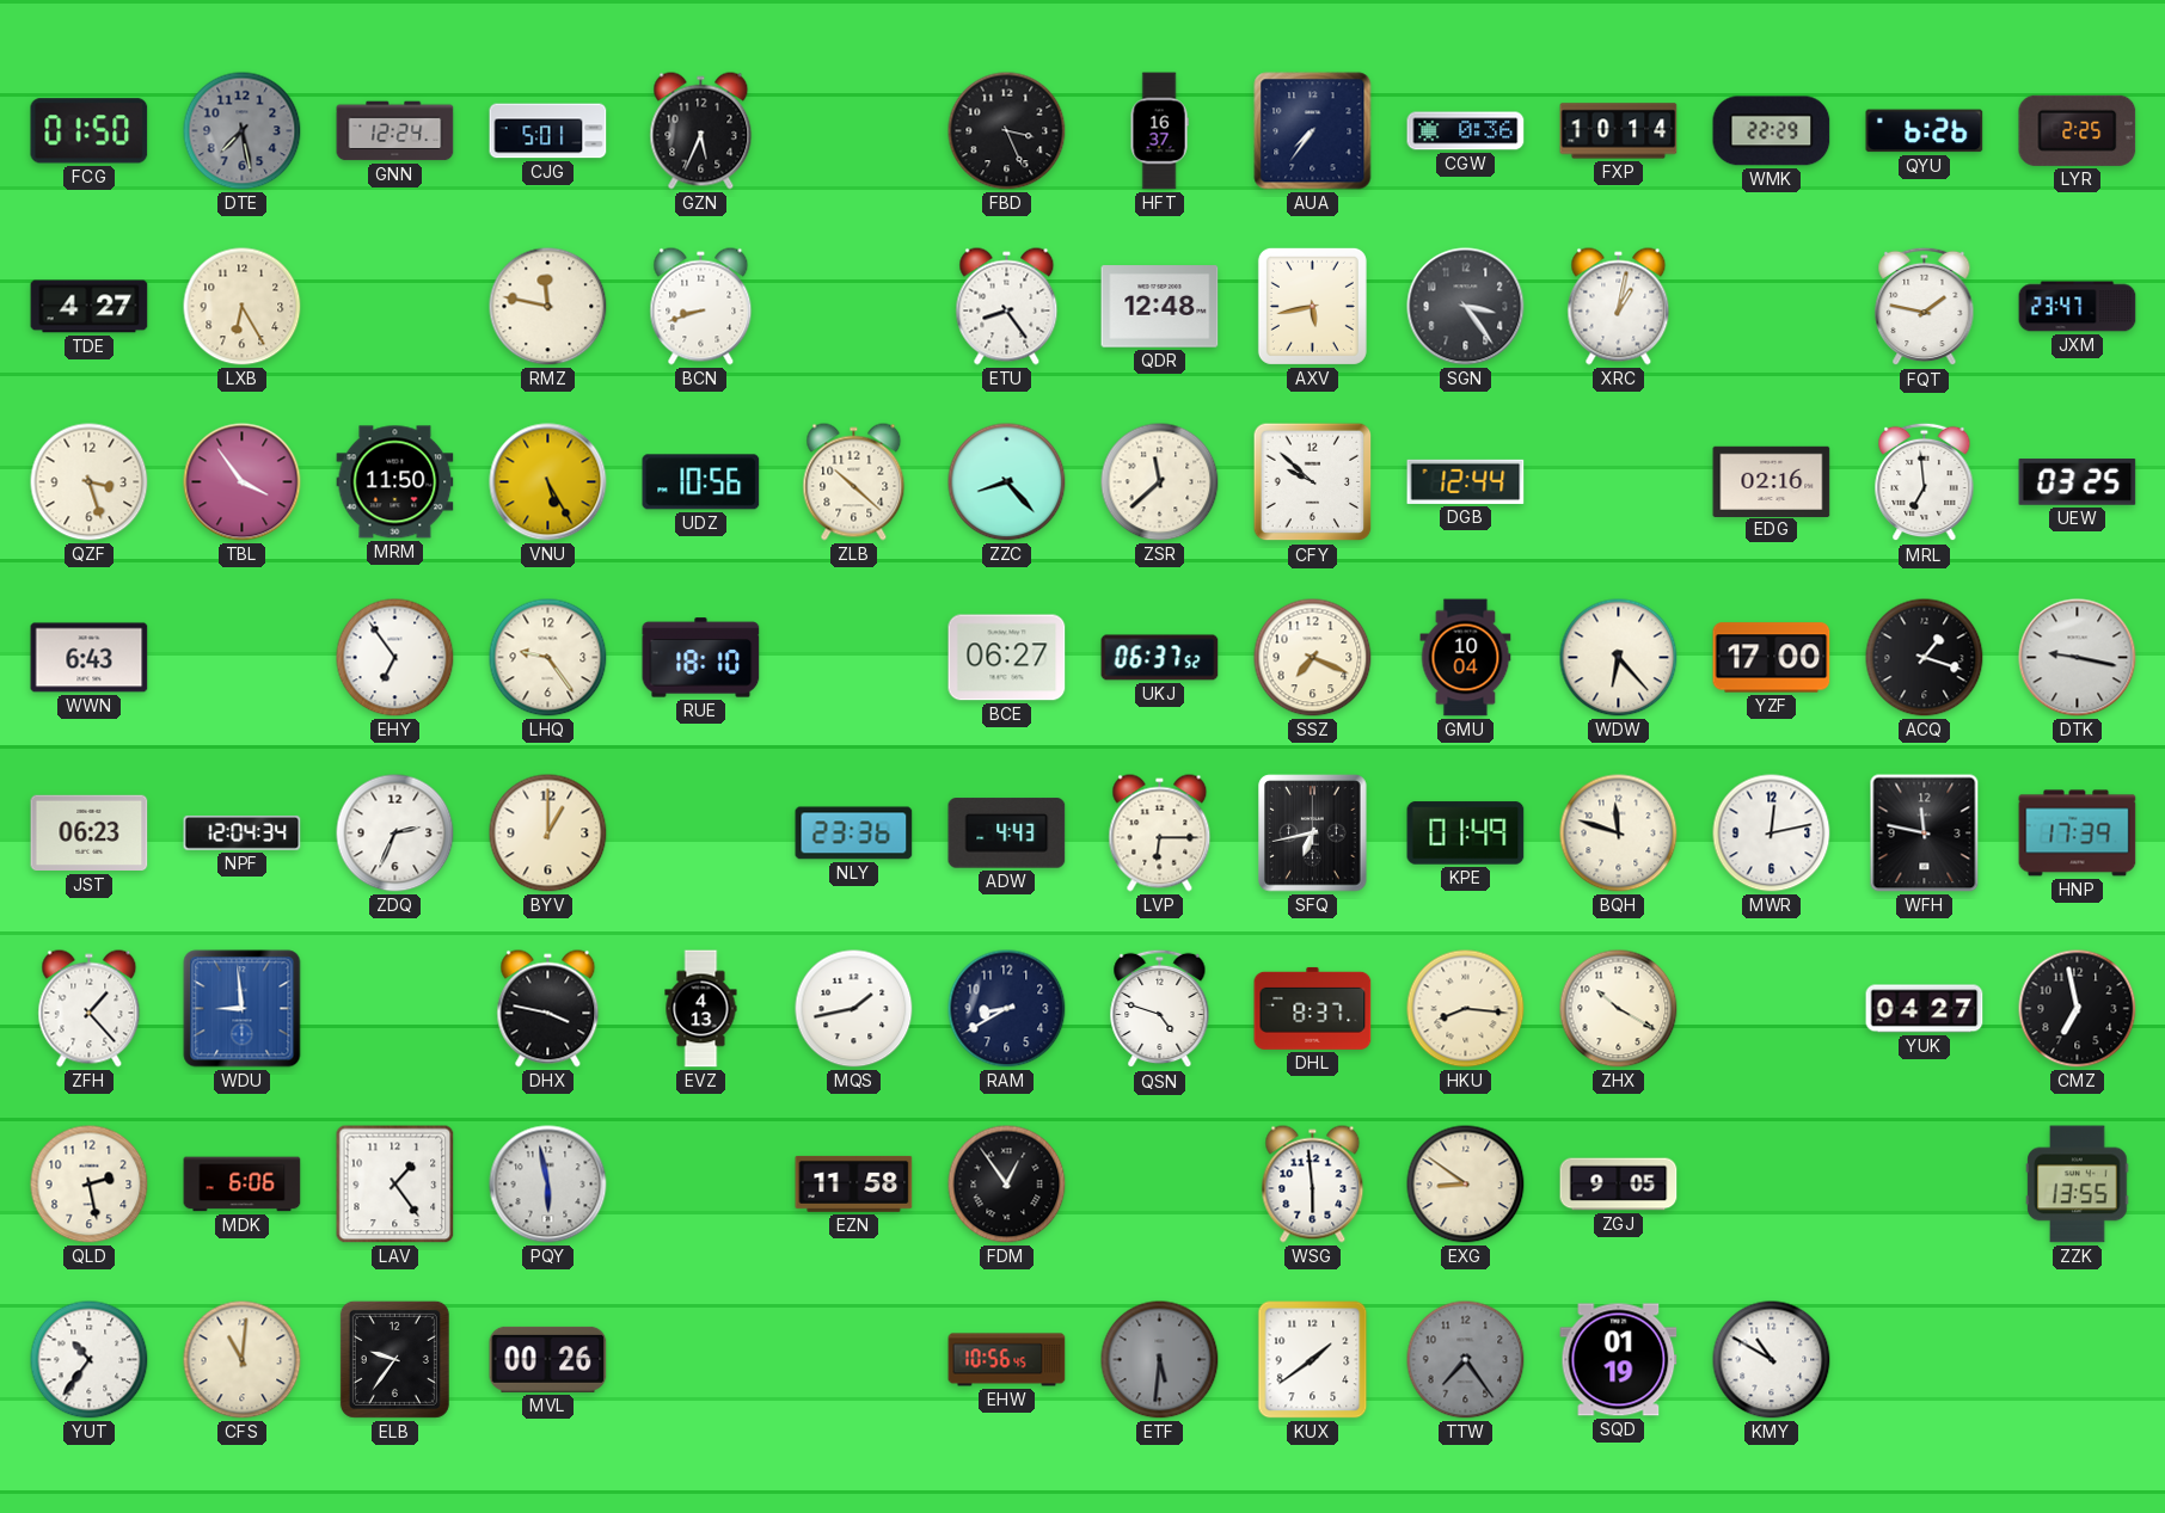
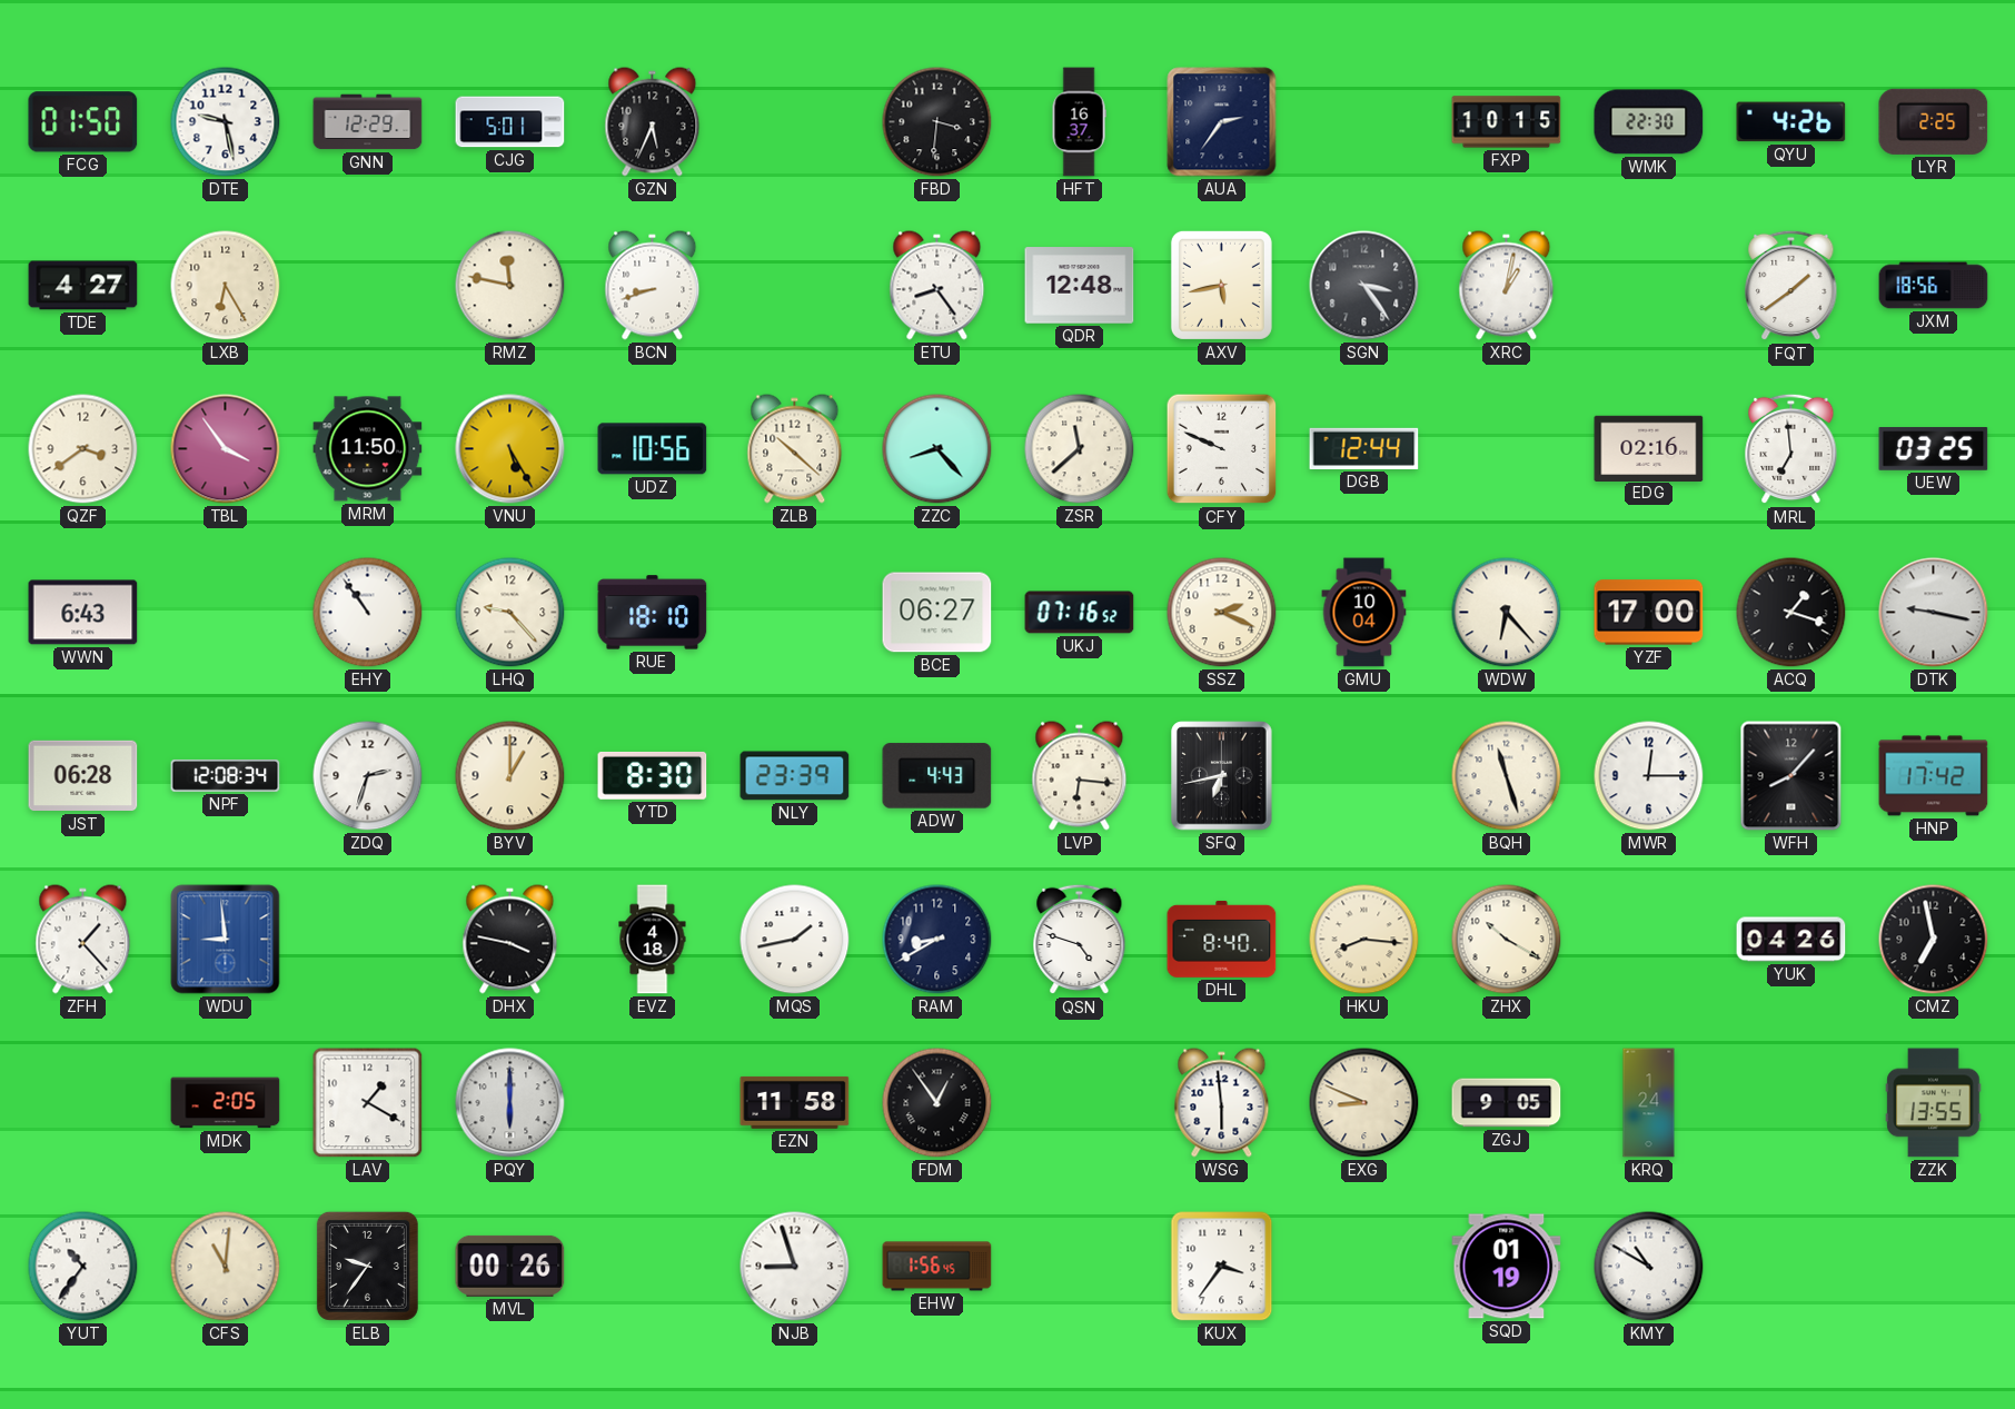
DTE: 7:28 -> 9:28 (226, 122)
DTE dial: grey -> white (226, 122)
GNN: 12:24 -> 12:29 (368, 122)
FBD: 3:26 -> 3:31 (937, 122)
AUA: 7:36 -> 2:36 (1222, 122)
CGW: 0:36 -> none (1466, 131)
FXP: 10:14 -> 10:15 (1507, 122)
WMK: 22:29 -> 22:30 (1649, 122)
QYU: 6:26 -> 4:26 (1791, 122)
FQT: 1:47 -> 1:39 (1791, 286)
JXM: 23:47 -> 18:56 (1934, 286)
QZF: 3:27 -> 3:39 (83, 449)
CFY: 9:52 -> 9:49 (1222, 449)
EHY: 6:54 -> 10:54 (368, 613)
LHQ: 9:24 -> 9:23 (510, 613)
UKJ: 06:37 -> 07:16 (1080, 613)
SSZ: 7:19 -> 2:19 (1222, 613)
JST: 06:23 -> 06:28 (83, 776)
NPF: 12:04 -> 12:08 (226, 775)
ZDQ: 2:34 -> 2:33 (368, 776)
YTD: none -> 8:30 (653, 775)
NLY: 23:36 -> 23:39 (795, 776)
LVP: 6:15 -> 6:16 (1080, 776)
KPE: 01:49 -> none (1466, 834)
BQH: 11:48 -> 11:27 (1507, 776)
MWR: 12:13 -> 12:15 (1649, 776)
WFH: 11:47 -> 8:07 (1791, 776)
HNP: 17:39 -> 17:42 (1934, 776)
EVZ: 4:13 -> 4:18 (653, 940)
DHL: 8:37 -> 8:40 (1222, 939)
YUK: 04:27 -> 04:26 (1791, 940)
QLD: 2:28 -> none (90, 1185)
MDK: 6:06 -> 2:05 (226, 1103)
LAV: 1:24 -> 1:20 (368, 1103)
PQY: 5:58 -> 6:00 (510, 1103)
EXG: 8:51 -> 8:49 (1364, 1103)
KRQ: none -> 1:24 (1649, 1103)
NJB: none -> 8:57 (795, 1267)
EHW: 10:56 -> 1:56 (937, 1267)
ETF: 5:31 -> none (1160, 1360)
KUX: 1:39 -> 3:36 (1222, 1267)
TTW: 7:24 -> none (1466, 1360)
